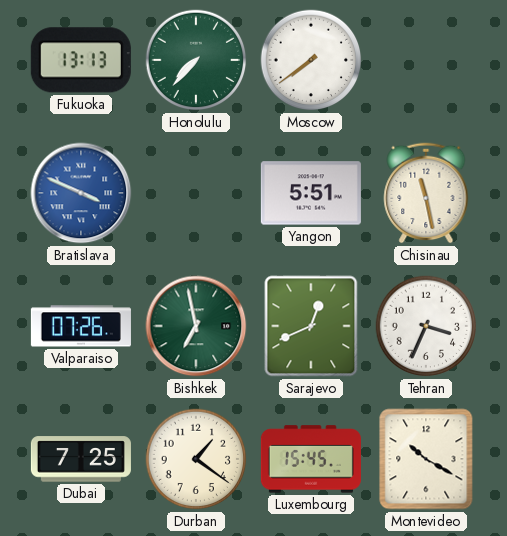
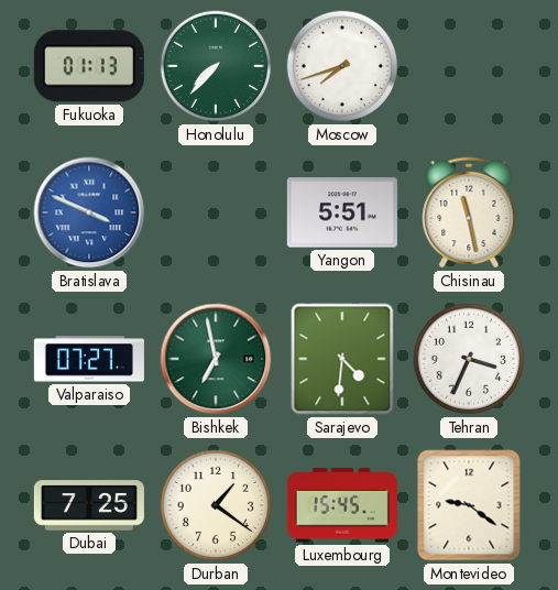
Fukuoka: 13:13 -> 01:13 (89, 66)
Moscow: 7:39 -> 7:42 (342, 66)
Valparaiso: 07:26 -> 07:27 (89, 359)
Sarajevo: 12:41 -> 4:31 (342, 359)
Montevideo: 10:20 -> 9:21 (469, 505)
